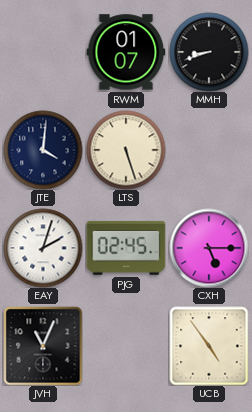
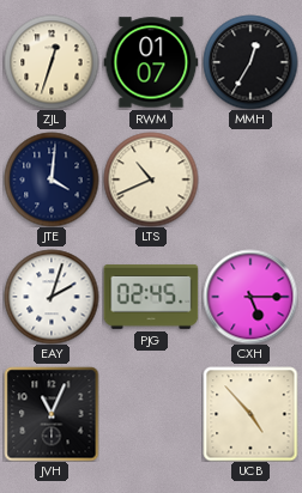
ZJL: none -> 12:33 (52, 62)
MMH: 8:42 -> 12:35 (250, 62)
LTS: 5:27 -> 10:41 (151, 179)
UCB: 4:54 -> 4:53 (250, 414)
